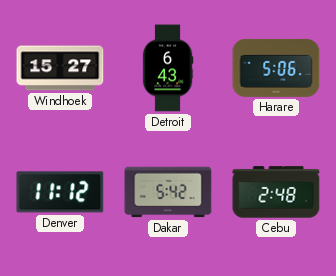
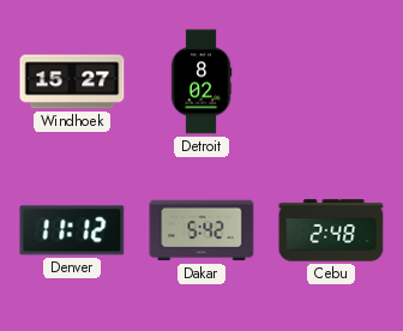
Detroit: 6:43 -> 8:02 (201, 82)
Harare: 5:06 -> none (276, 68)
